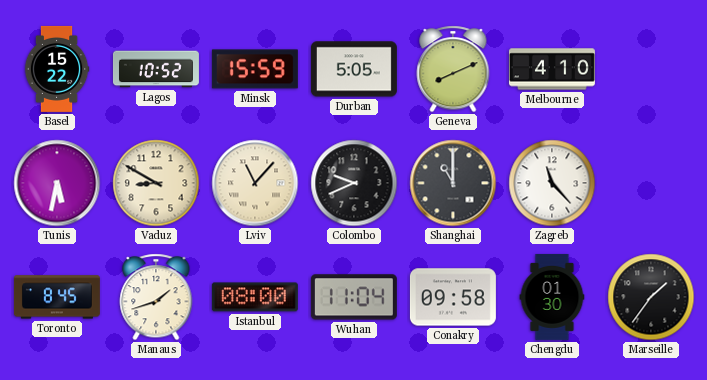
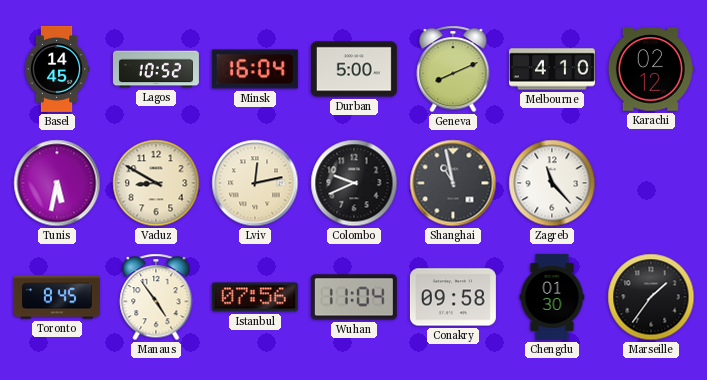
Basel: 15:22 -> 14:45 (57, 69)
Minsk: 15:59 -> 16:04 (255, 69)
Durban: 5:05 -> 5:00 (354, 69)
Karachi: none -> 02:12 (651, 69)
Lviv: 11:07 -> 12:13 (255, 183)
Shanghai: 11:00 -> 10:58 (453, 183)
Manaus: 1:42 -> 4:54 (156, 297)
Istanbul: 08:00 -> 07:56 (255, 297)
